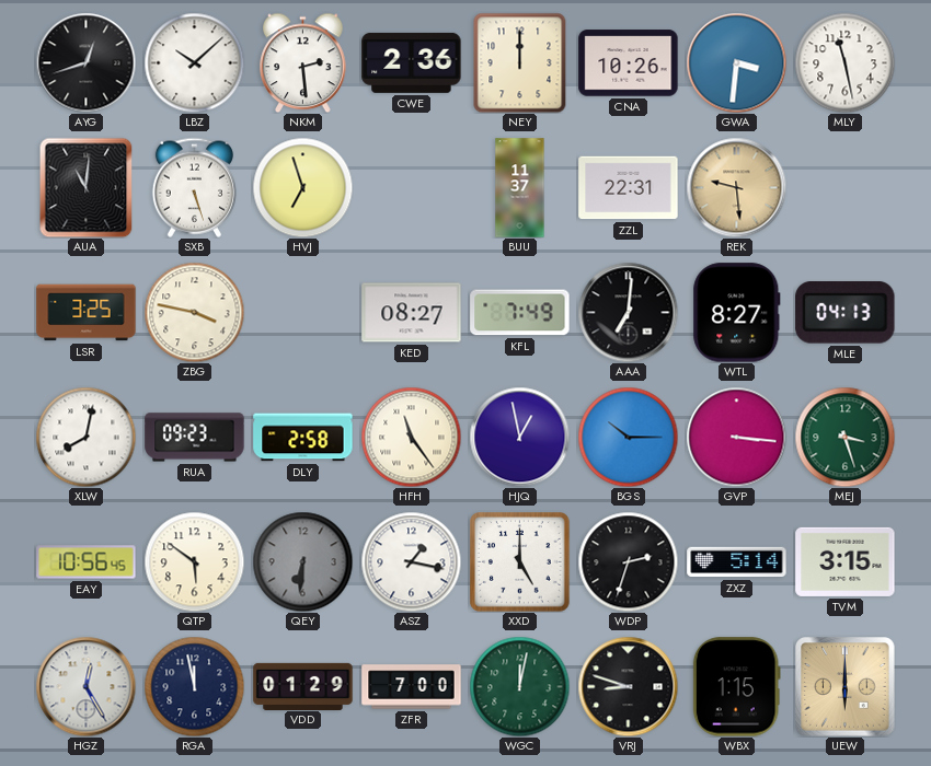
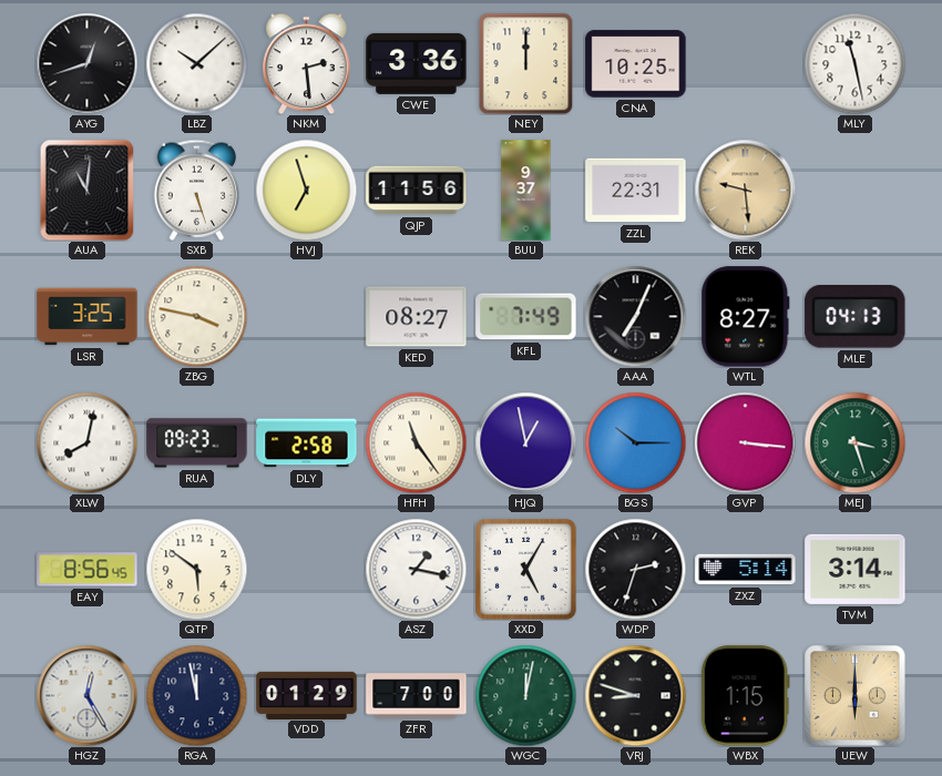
CWE: 2:36 -> 3:36 (417, 63)
CNA: 10:26 -> 10:25 (636, 64)
GWA: 3:31 -> none (736, 62)
QJP: none -> 11:56 (417, 191)
BUU: 11:37 -> 9:37 (526, 191)
AAA: 7:01 -> 7:04 (635, 316)
EAY: 10:56 -> 8:56 (88, 570)
QEY: 6:31 -> none (302, 561)
XXD: 5:00 -> 5:05 (526, 570)
TVM: 3:15 -> 3:14 (856, 569)
